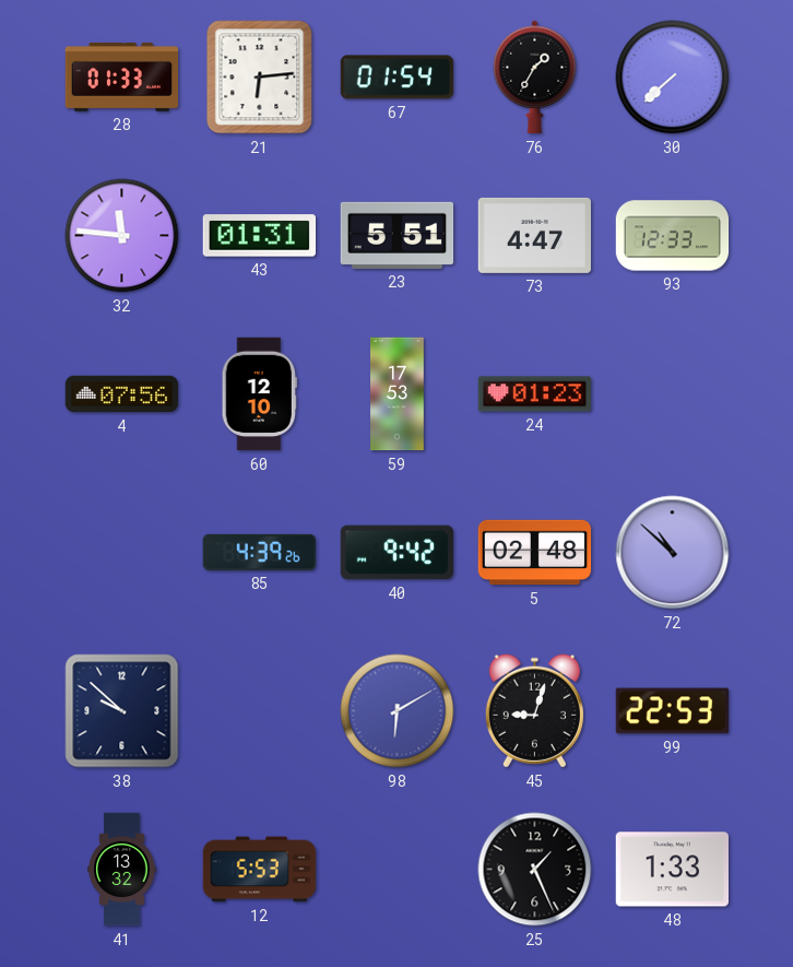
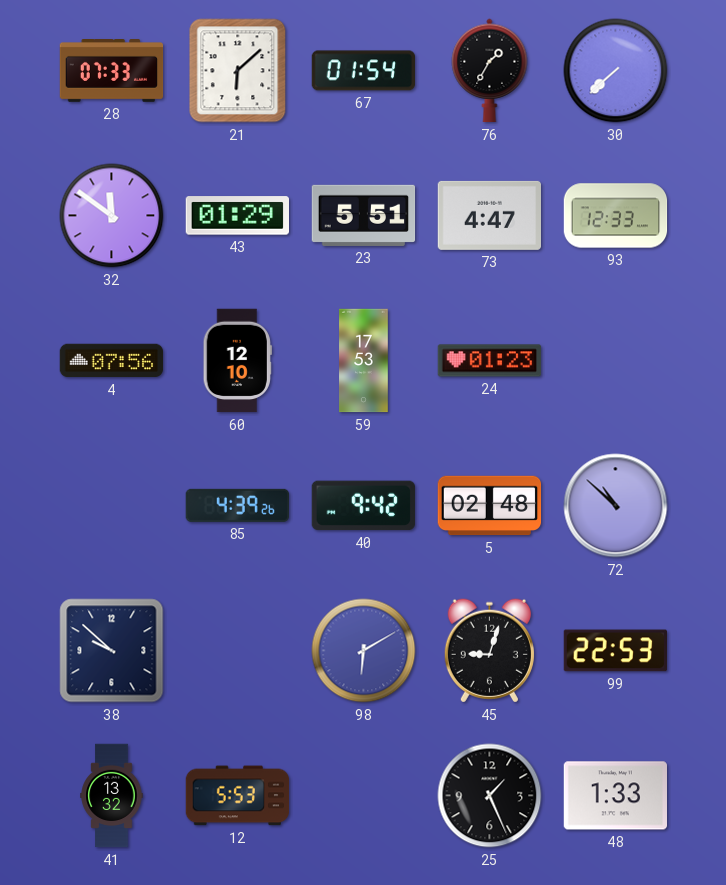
28: 01:33 -> 07:33 (112, 71)
21: 6:14 -> 6:08 (238, 71)
32: 11:46 -> 11:51 (112, 216)
43: 01:31 -> 01:29 (237, 216)
